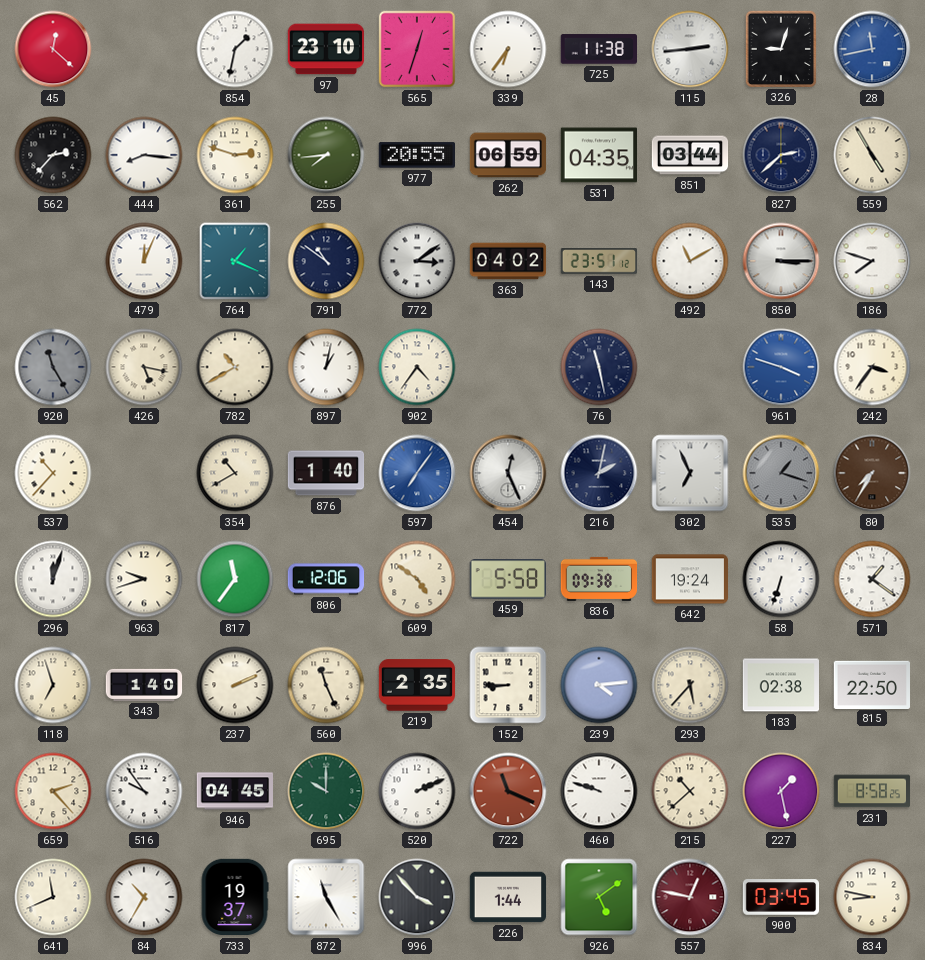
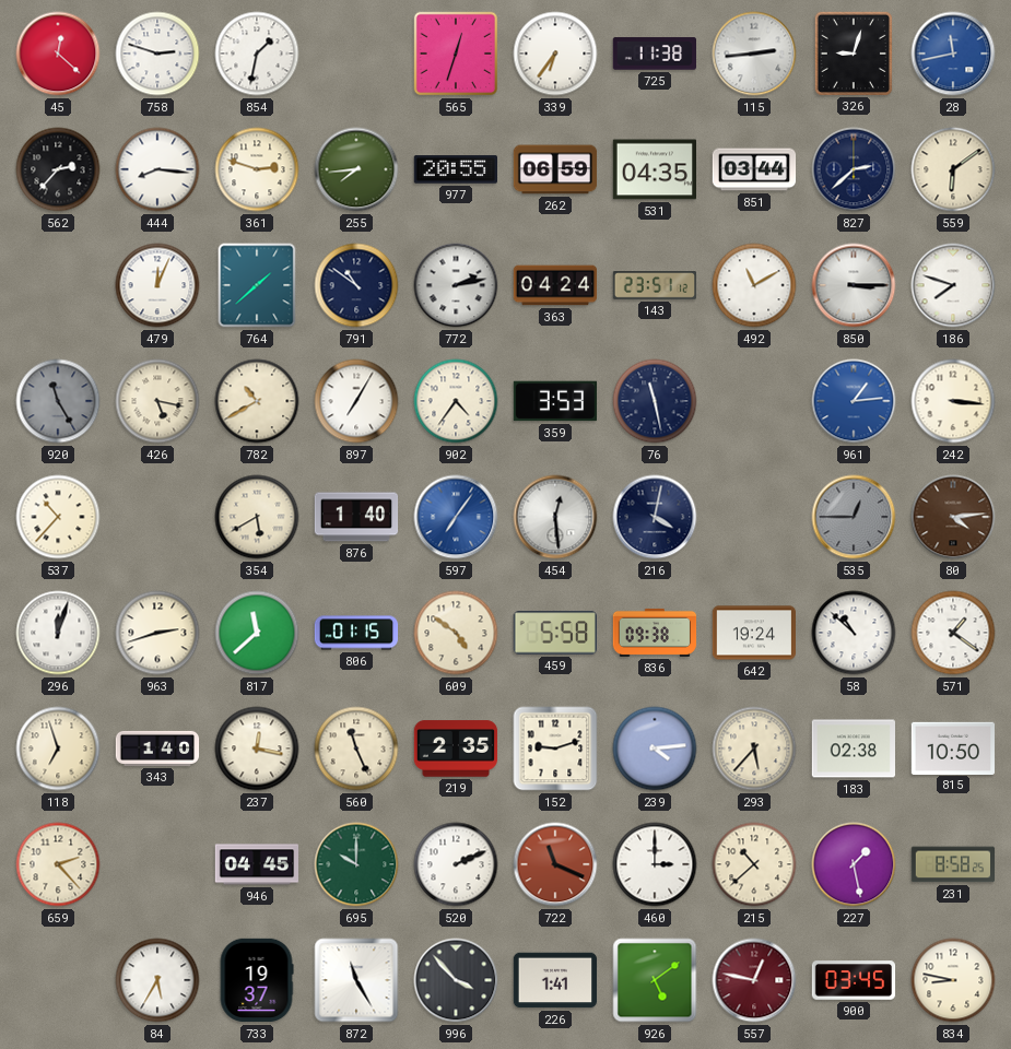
758: none -> 2:48 (157, 54)
97: 23:10 -> none (326, 49)
559: 4:55 -> 6:09 (953, 169)
764: 1:19 -> 1:38 (257, 285)
772: 3:09 -> 2:13 (456, 285)
363: 04:02 -> 04:24 (555, 285)
897: 1:02 -> 7:05 (356, 401)
359: none -> 3:53 (555, 401)
961: 3:48 -> 1:14 (854, 401)
242: 3:36 -> 3:16 (953, 401)
354: 10:40 -> 5:40 (257, 517)
454: 12:26 -> 12:29 (555, 517)
216: 2:02 -> 4:02 (655, 517)
302: 6:56 -> none (690, 473)
535: 1:18 -> 12:45 (854, 517)
80: 7:35 -> 4:14 (953, 517)
963: 9:42 -> 2:42 (157, 633)
817: 11:36 -> 11:38 (257, 633)
806: 12:06 -> 01:15 (356, 633)
58: 6:33 -> 10:52 (854, 633)
237: 2:11 -> 12:17 (257, 749)
152: 8:45 -> 9:12 (555, 749)
815: 22:50 -> 10:50 (953, 747)
516: 9:54 -> none (144, 791)
460: 9:48 -> 3:00 (655, 864)
641: 11:41 -> none (53, 897)
84: 10:35 -> 5:35 (157, 980)
226: 1:44 -> 1:41 (555, 980)
